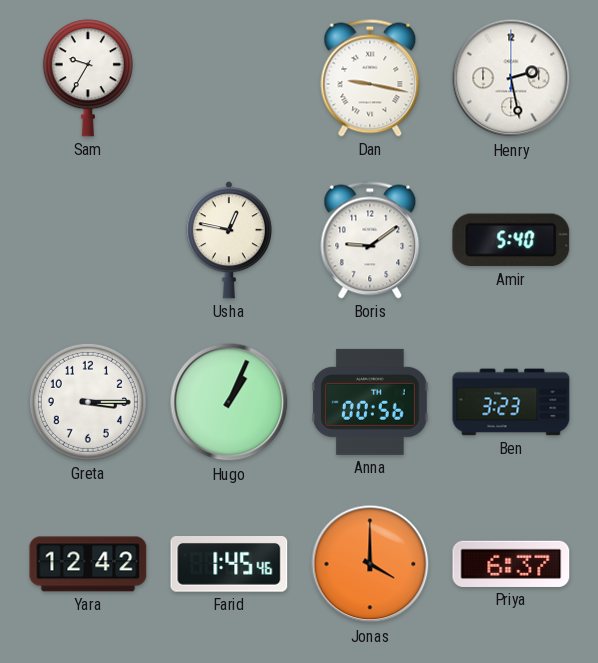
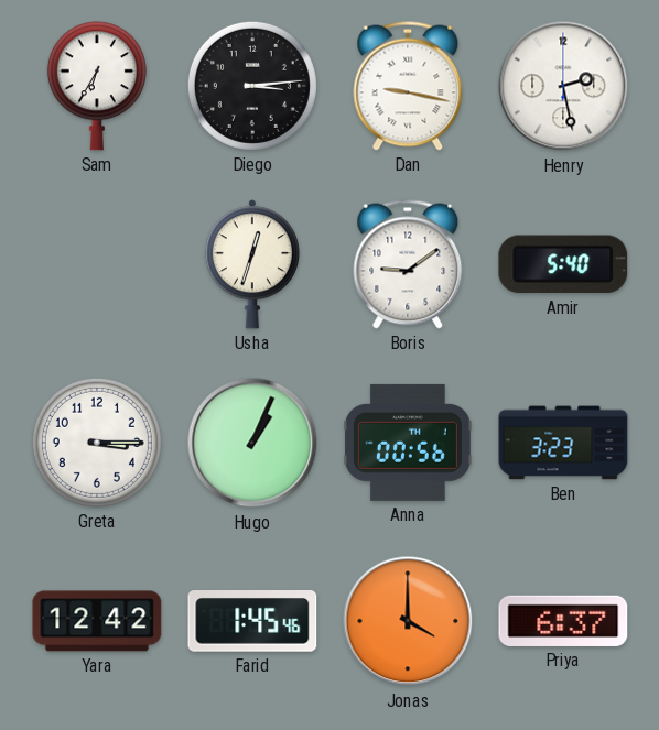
Sam: 9:35 -> 6:35 (97, 86)
Diego: none -> 3:14 (252, 86)
Usha: 12:47 -> 12:33 (252, 264)
